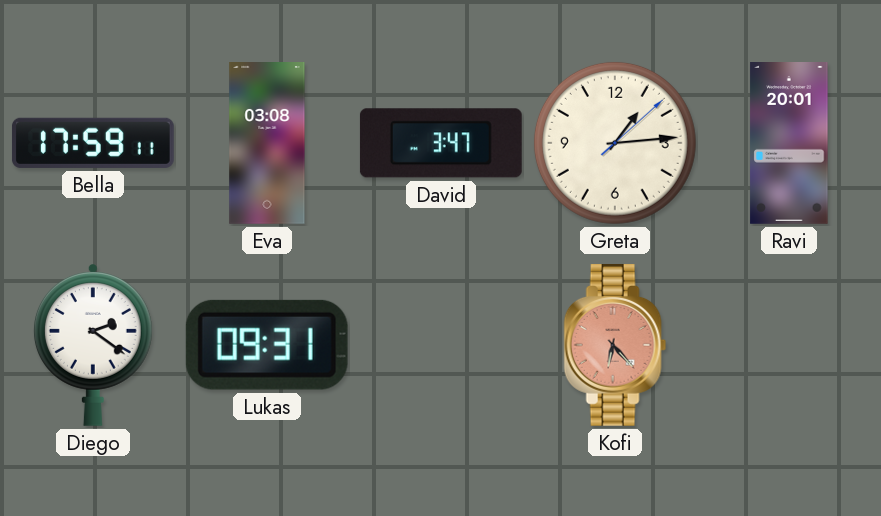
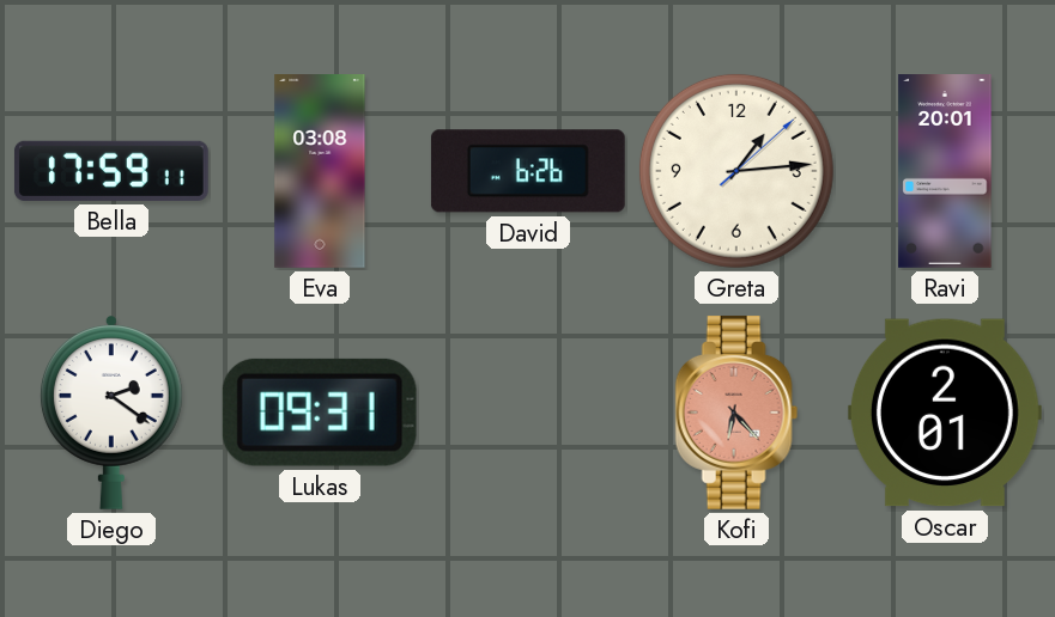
David: 3:47 -> 6:26 (528, 171)
Oscar: none -> 2:01 (945, 413)
